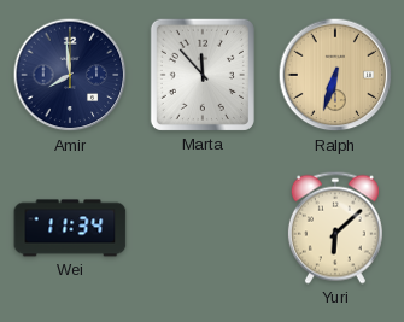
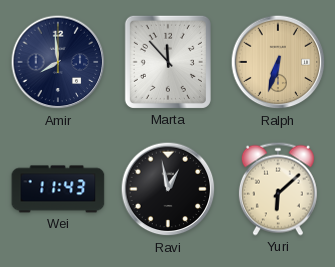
Wei: 11:34 -> 11:43 (58, 189)
Ravi: none -> 12:58 (168, 189)
